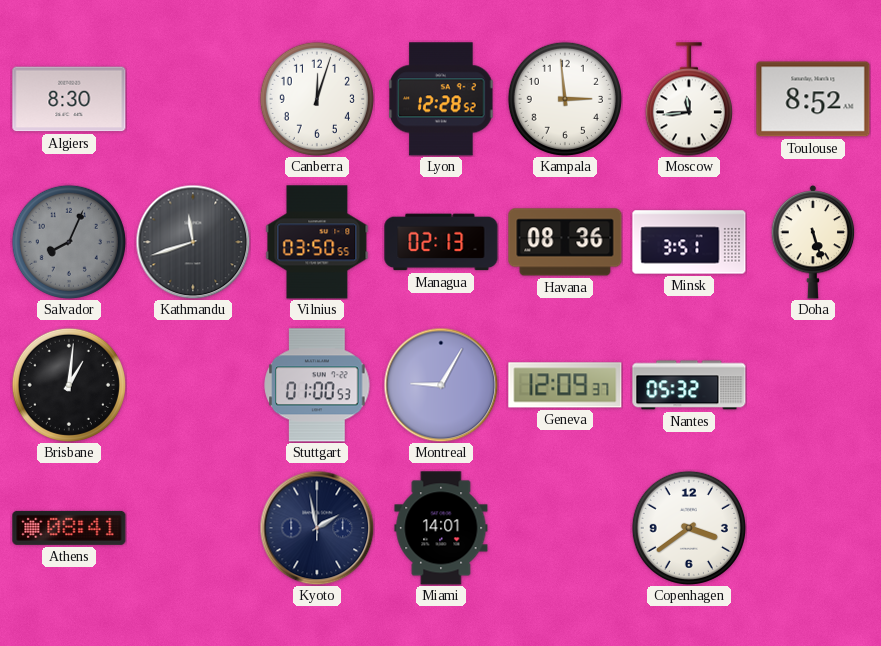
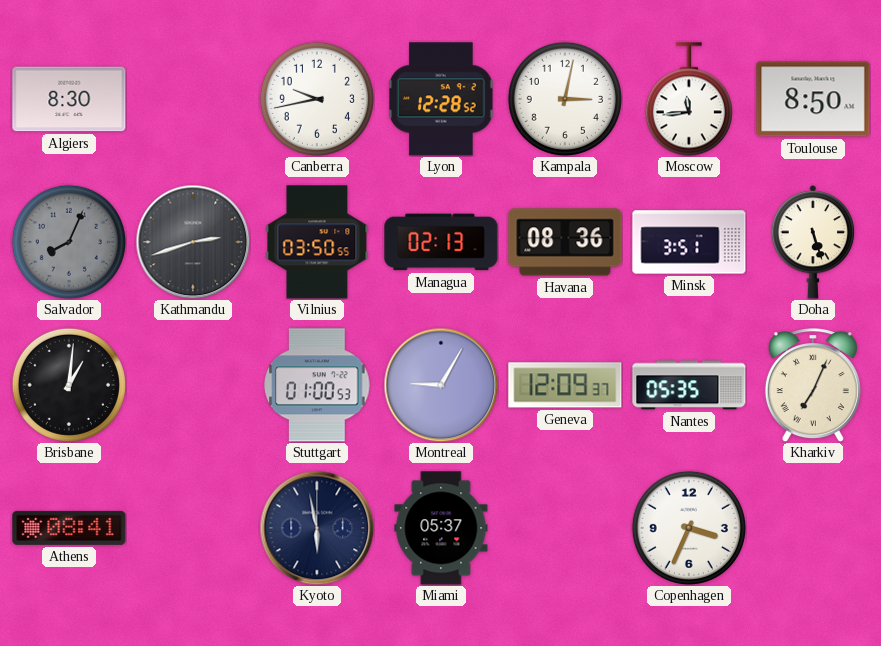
Canberra: 12:03 -> 9:43 (317, 99)
Kampala: 2:59 -> 3:02 (565, 99)
Toulouse: 8:52 -> 8:50 (813, 99)
Kathmandu: 11:42 -> 2:42 (193, 242)
Nantes: 05:32 -> 05:35 (689, 385)
Kharkiv: none -> 7:04 (813, 385)
Kyoto: 1:58 -> 5:58 (317, 528)
Miami: 14:01 -> 05:37 (441, 528)
Copenhagen: 3:39 -> 3:34 (689, 528)
